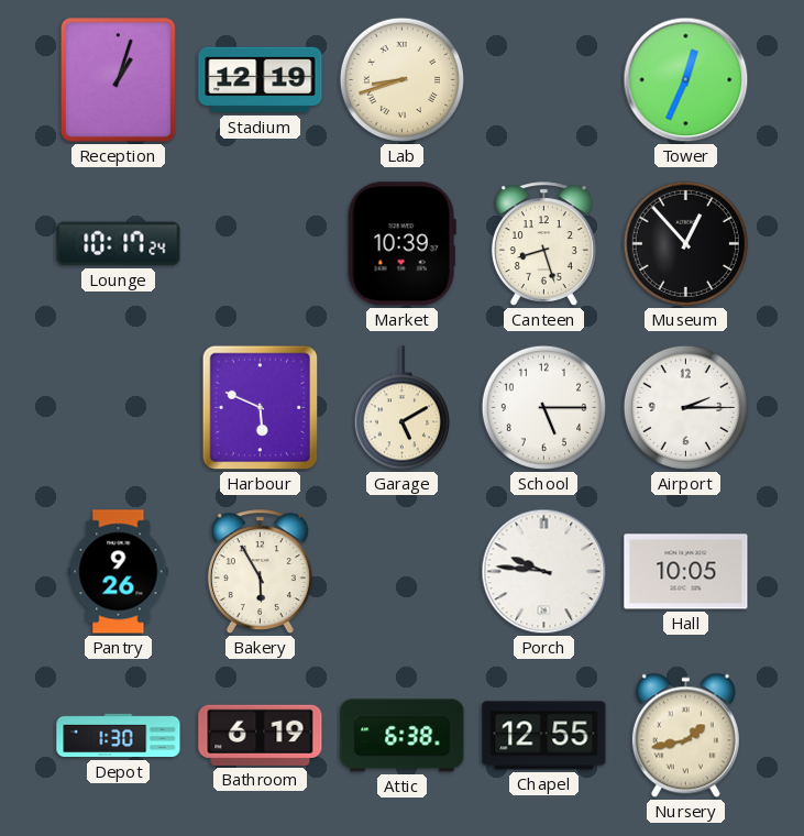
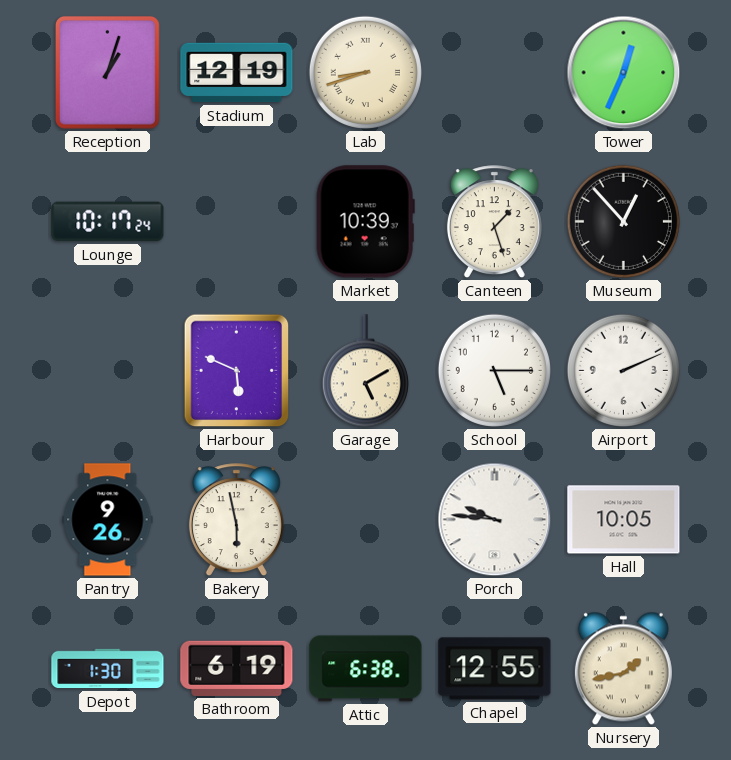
Canteen: 8:27 -> 1:27 (494, 222)
Airport: 2:15 -> 2:11 (623, 370)
Bakery: 5:55 -> 5:58 (236, 520)
